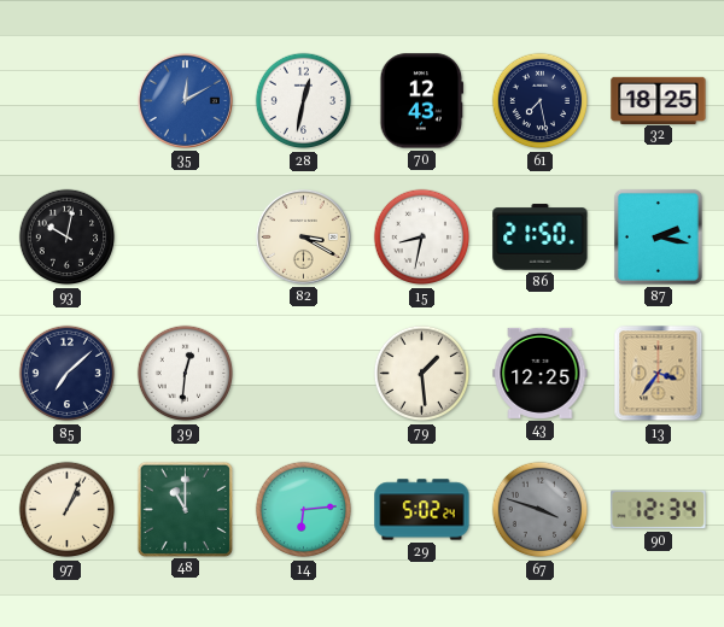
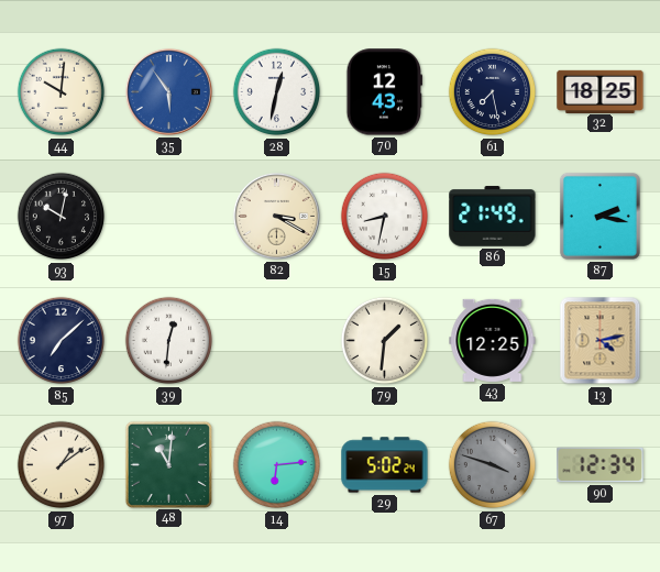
44: none -> 10:01 (62, 92)
35: 12:10 -> 5:54 (168, 91)
86: 21:50 -> 21:49 (493, 217)
79: 1:29 -> 1:31 (385, 341)
13: 3:36 -> 4:13 (601, 341)
97: 1:04 -> 1:09 (62, 465)
48: 11:00 -> 11:01 (168, 464)
